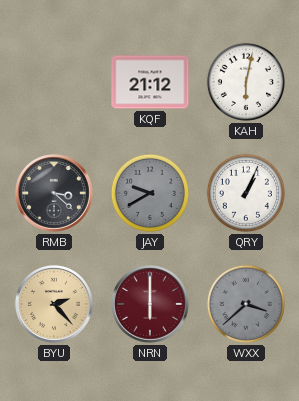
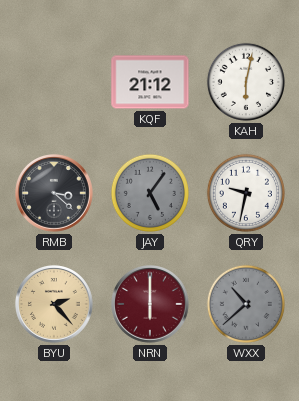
JAY: 9:40 -> 5:06 (150, 193)
QRY: 1:04 -> 9:32 (246, 193)
WXX: 3:38 -> 10:38 (246, 304)
